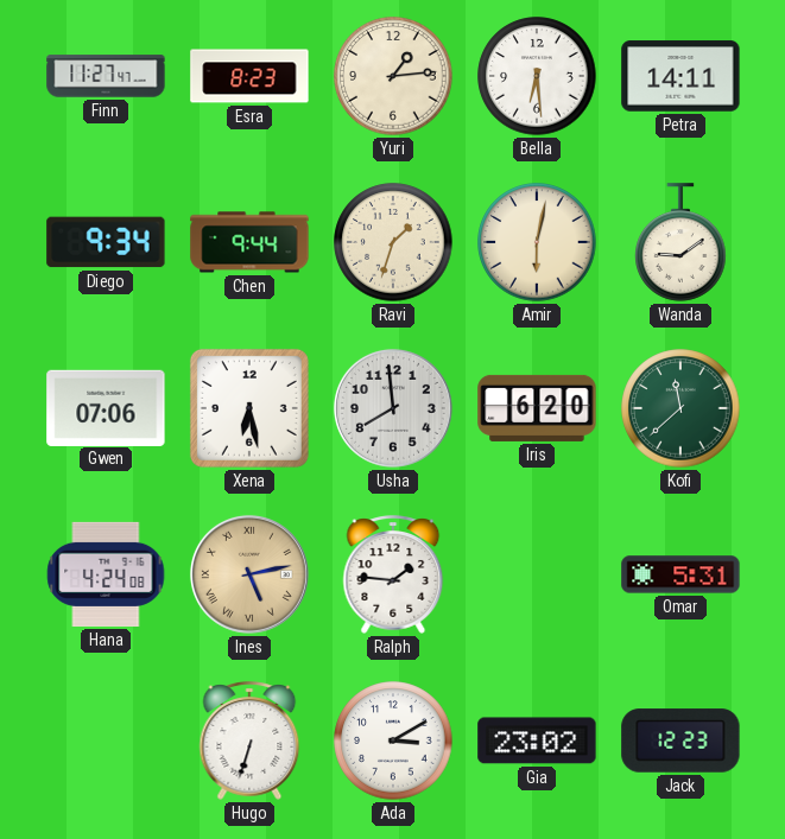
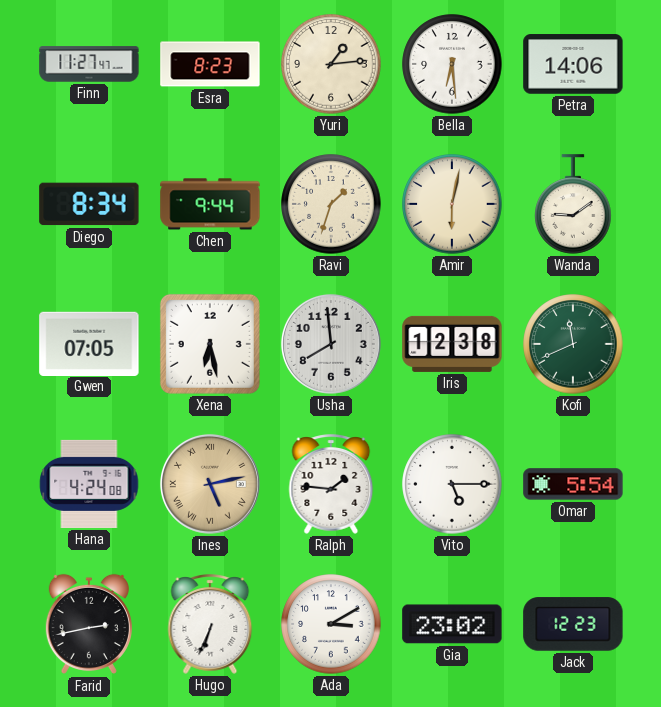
Petra: 14:11 -> 14:06 (573, 64)
Diego: 9:34 -> 8:34 (89, 204)
Gwen: 07:06 -> 07:05 (89, 343)
Iris: 6:20 -> 12:38 (452, 344)
Kofi: 11:38 -> 11:41 (573, 344)
Vito: none -> 5:15 (452, 484)
Omar: 5:31 -> 5:54 (573, 484)
Farid: none -> 2:43 (89, 624)
Hugo: 6:33 -> 6:34 (210, 624)
